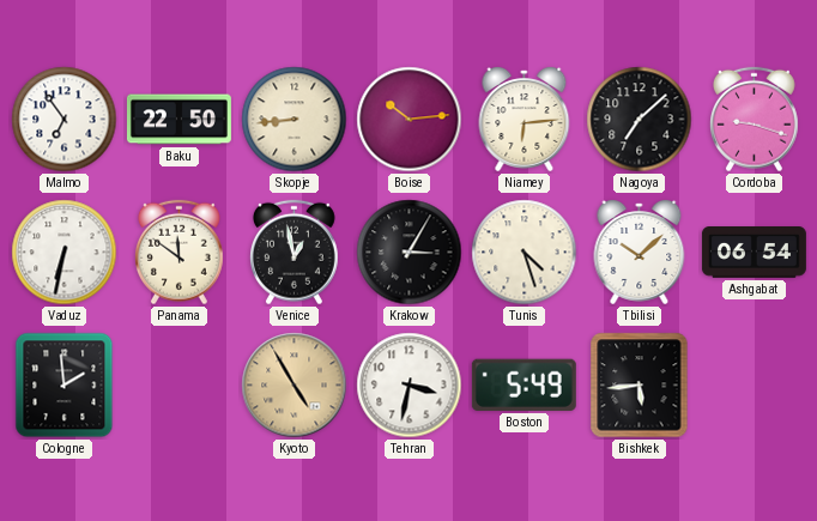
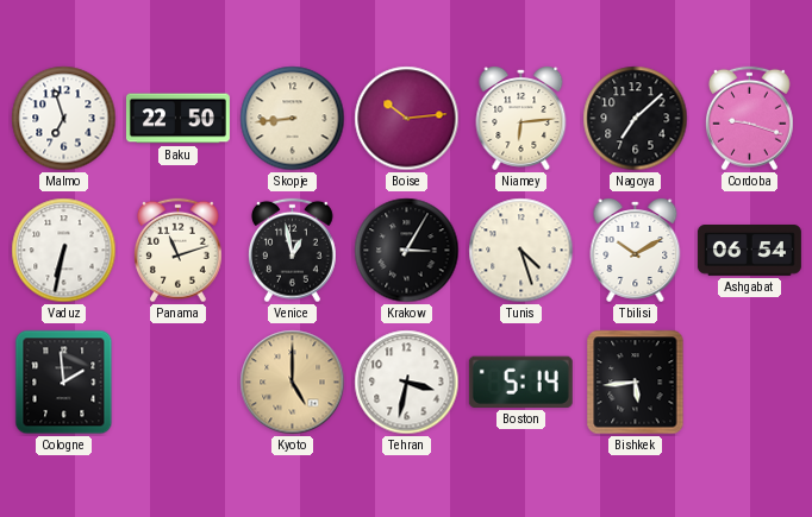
Malmo: 6:54 -> 6:57 (64, 119)
Panama: 11:51 -> 11:12 (179, 251)
Tbilisi: 10:08 -> 10:10 (636, 251)
Kyoto: 4:55 -> 5:00 (293, 383)
Boston: 5:49 -> 5:14 (520, 382)
